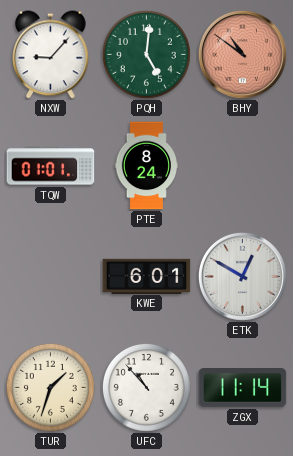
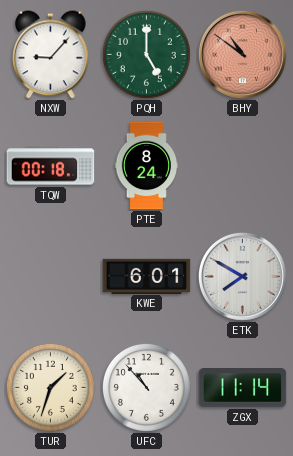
PQH: 5:01 -> 5:00 (146, 54)
TQW: 01:01 -> 00:18 (51, 166)
ETK: 12:50 -> 7:50 (242, 276)
